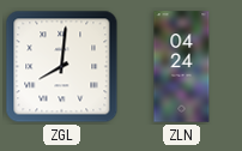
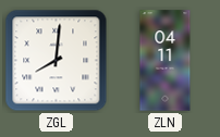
ZLN: 04:24 -> 04:11 (166, 61)
